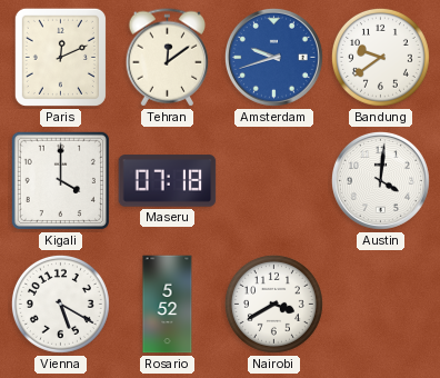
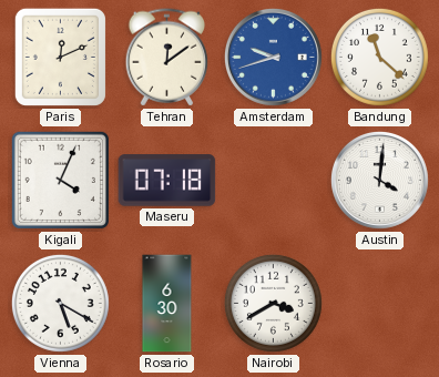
Bandung: 9:39 -> 11:22 (379, 57)
Kigali: 4:00 -> 4:04 (60, 180)
Rosario: 5:52 -> 6:30 (167, 304)
